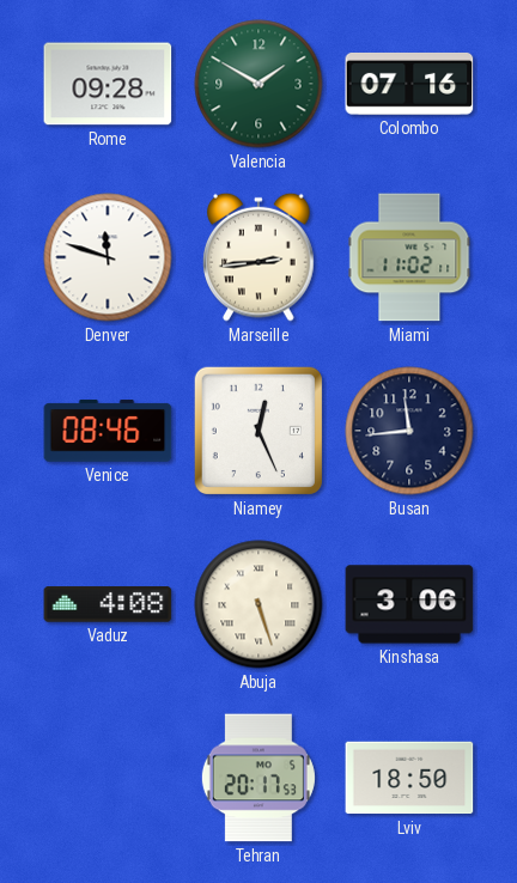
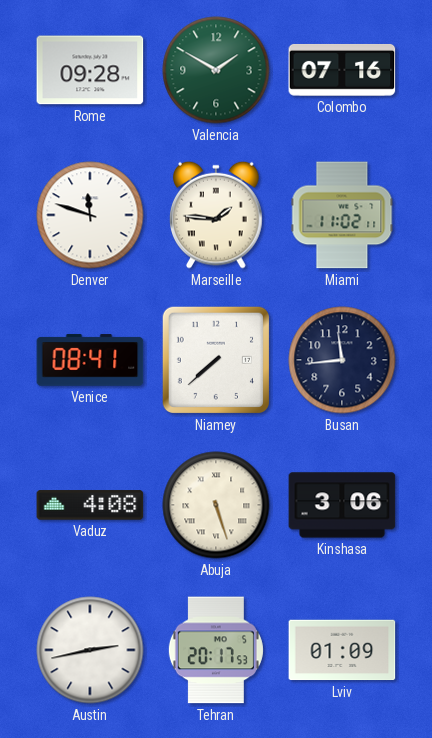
Marseille: 2:44 -> 1:46 (216, 215)
Venice: 08:46 -> 08:41 (90, 360)
Niamey: 12:26 -> 7:38 (216, 360)
Austin: none -> 2:43 (90, 650)
Lviv: 18:50 -> 01:09 (342, 650)
